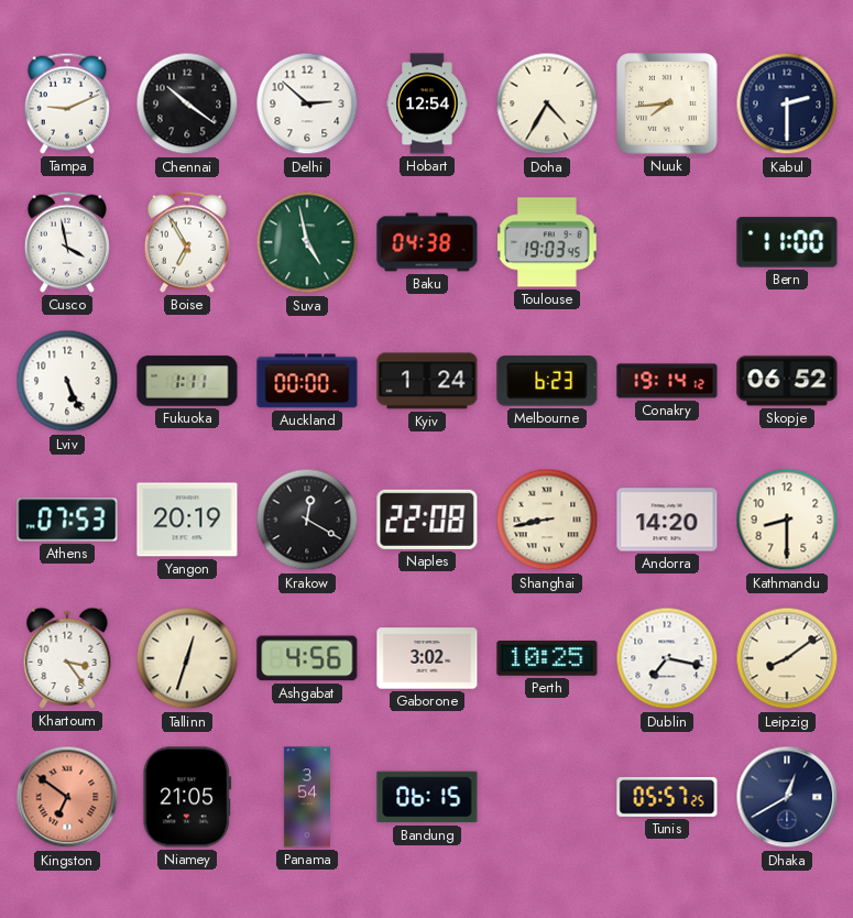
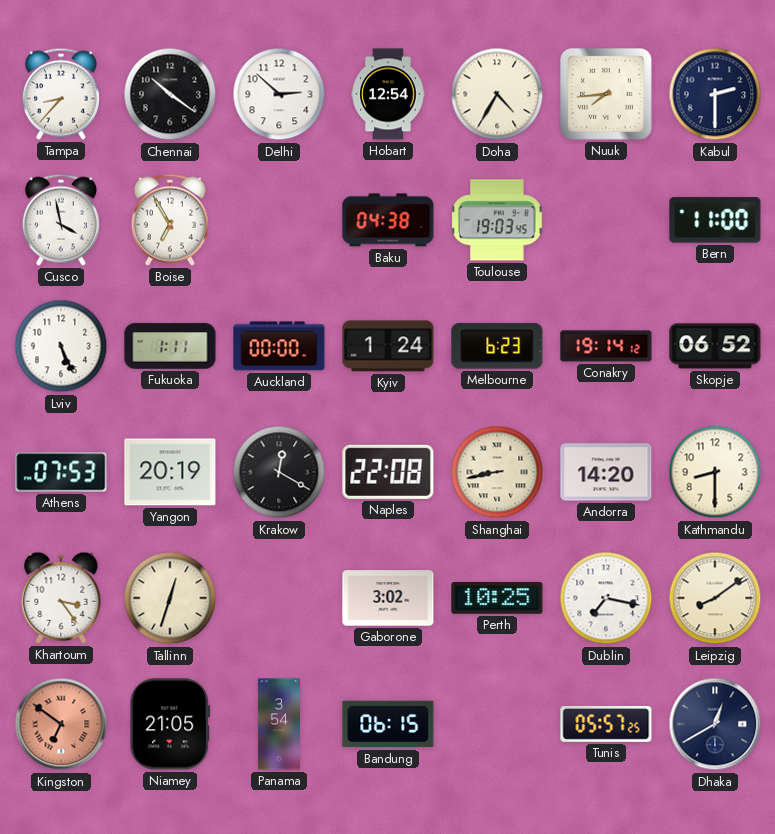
Tampa: 9:11 -> 8:37 (61, 94)
Suva: 4:58 -> none (307, 242)
Ashgabat: 4:56 -> none (307, 658)
